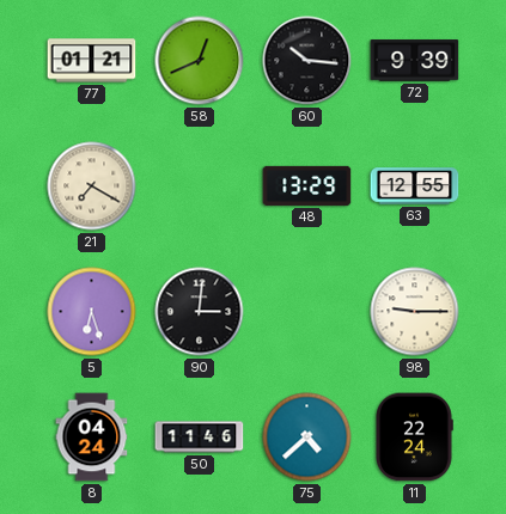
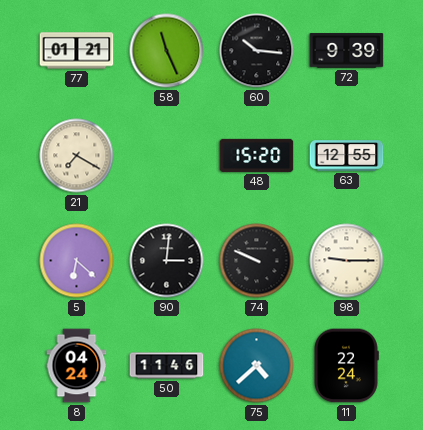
58: 12:41 -> 11:26 (167, 51)
48: 13:29 -> 15:20 (257, 155)
5: 6:27 -> 6:22 (77, 261)
74: none -> 9:49 (257, 261)
